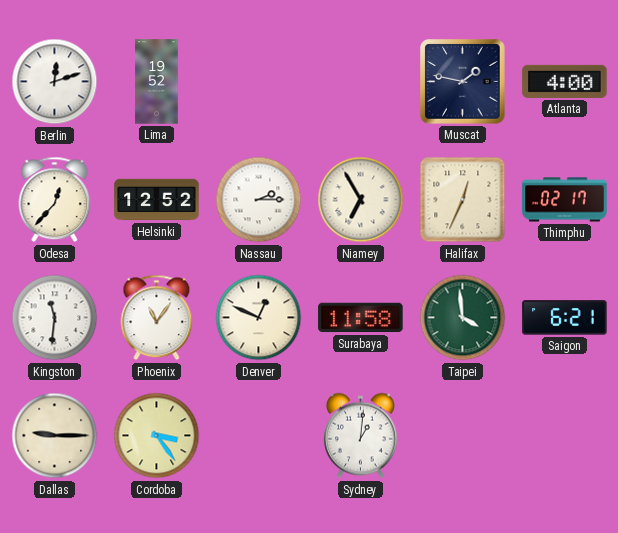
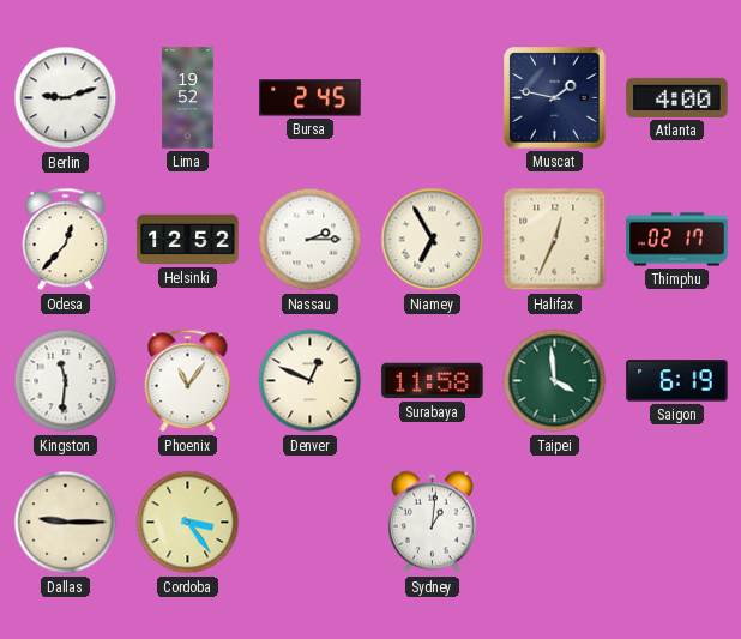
Berlin: 12:12 -> 9:12 (66, 98)
Bursa: none -> 2:45 (311, 98)
Saigon: 6:21 -> 6:19 (677, 381)
